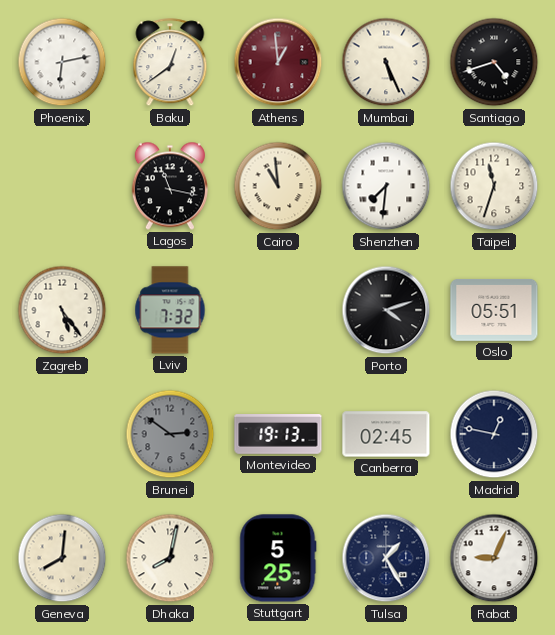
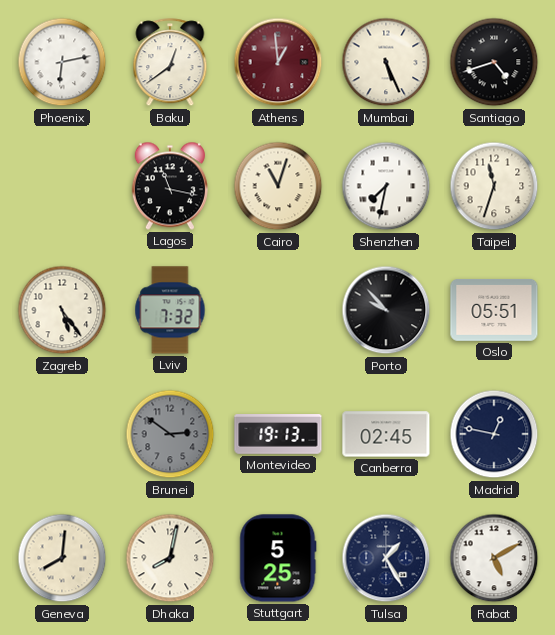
Cairo: 10:59 -> 11:03 (278, 186)
Shenzhen: 7:31 -> 7:32 (386, 186)
Porto: 4:12 -> 9:53 (386, 310)
Rabat: 9:04 -> 5:10 (494, 558)
